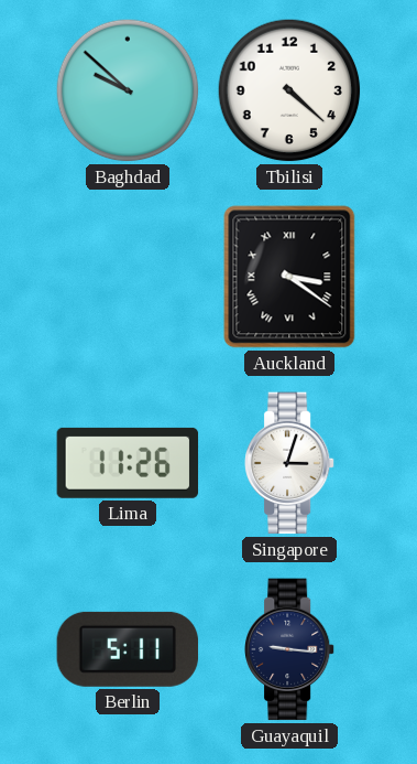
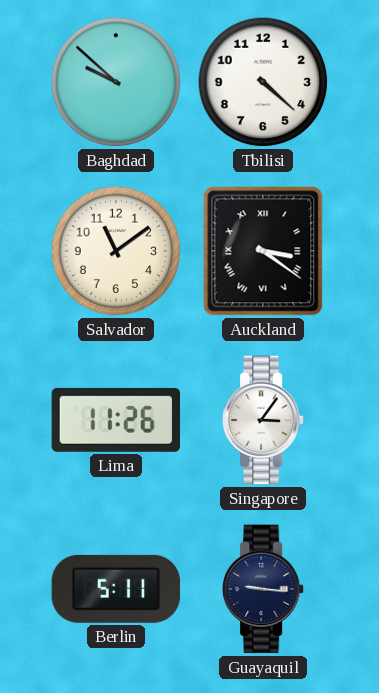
Salvador: none -> 11:09 (116, 251)
Singapore: 3:03 -> 3:06 (264, 420)
